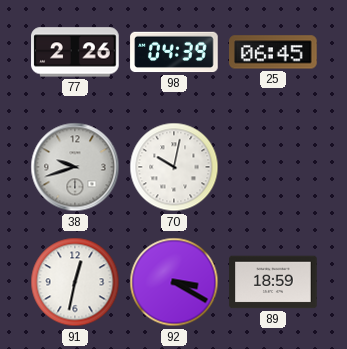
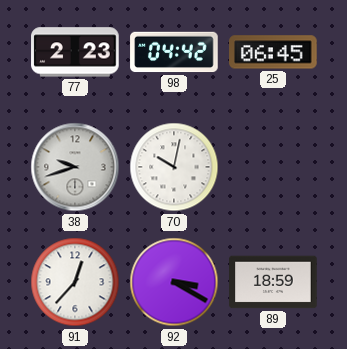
77: 2:26 -> 2:23 (75, 52)
98: 04:39 -> 04:42 (174, 52)
91: 12:32 -> 12:37 (75, 282)
